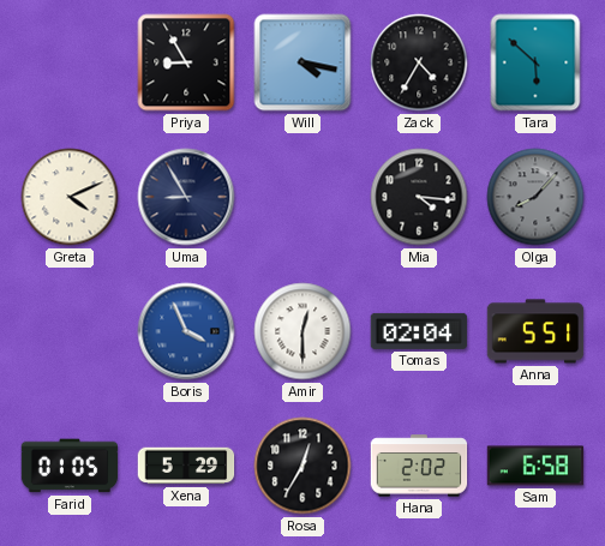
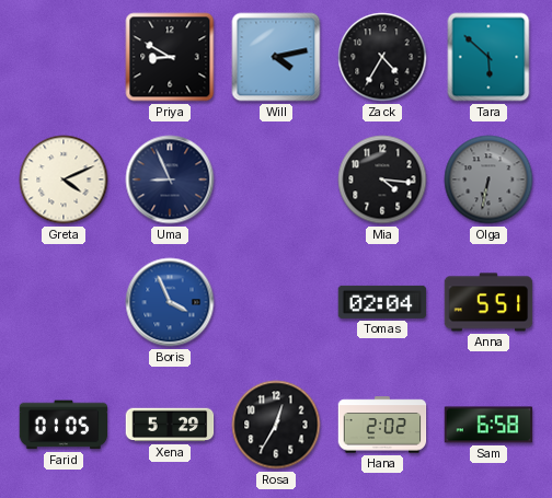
Priya: 8:55 -> 8:50 (170, 57)
Will: 4:17 -> 4:13 (276, 57)
Uma: 8:55 -> 8:56 (170, 179)
Olga: 8:07 -> 6:32 (488, 179)
Amir: 12:30 -> none (302, 331)
